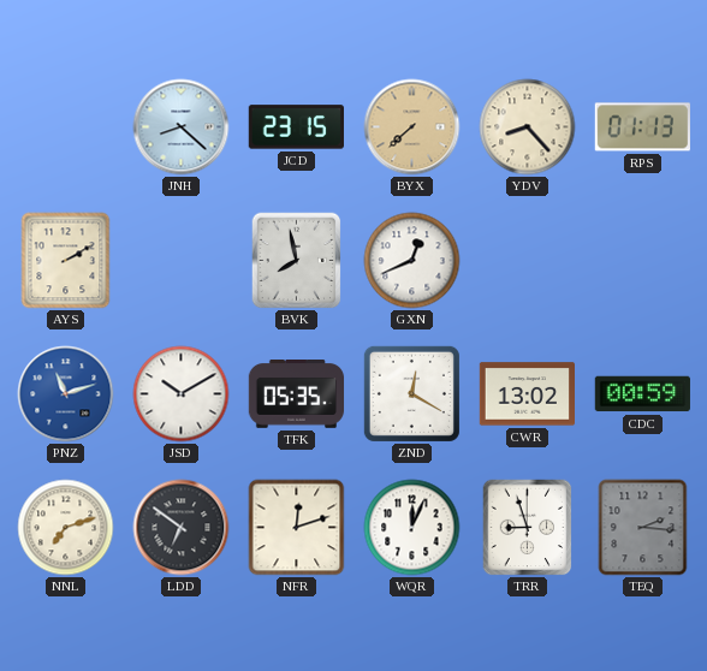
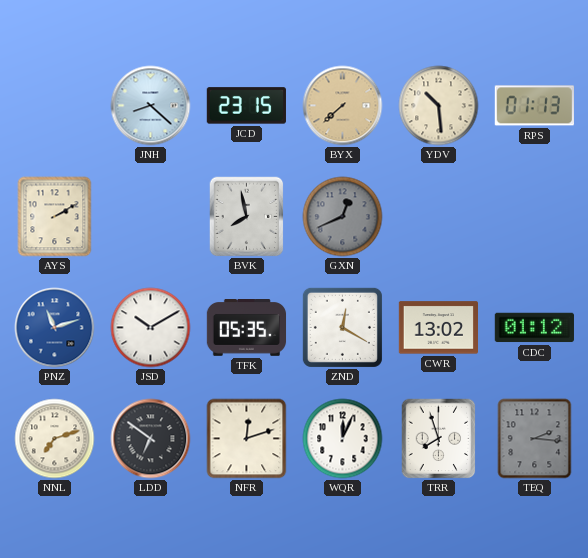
YDV: 8:23 -> 10:29 (439, 106)
GXN dial: white -> grey (343, 217)
CDC: 00:59 -> 01:12 (534, 328)
TRR: 8:57 -> 7:57 (439, 439)
